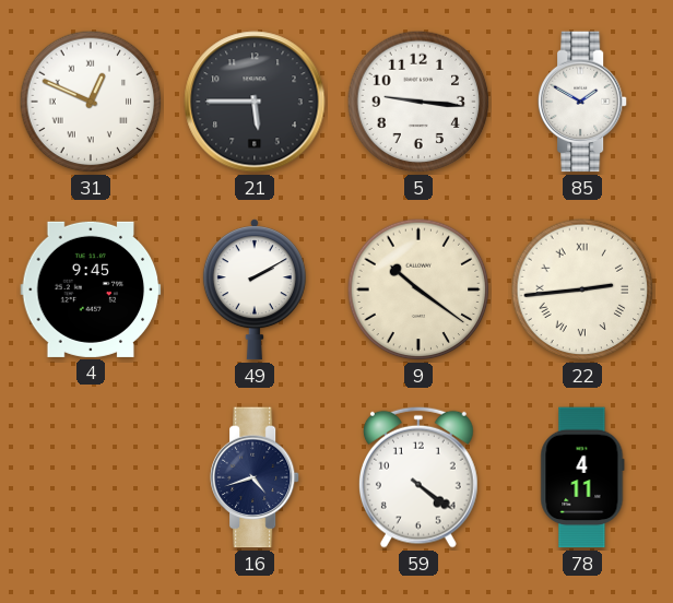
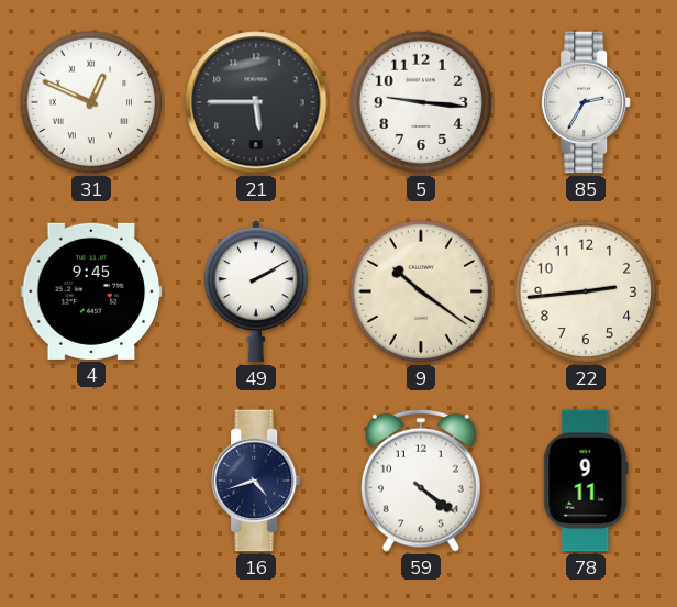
85: 1:50 -> 2:35 (586, 102)
22 numerals: Roman -> Arabic (586, 291)
78: 4:11 -> 9:11 (586, 481)
